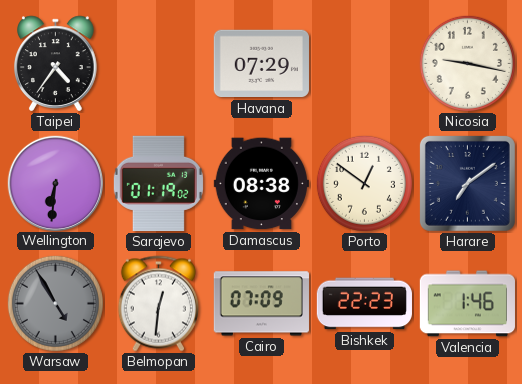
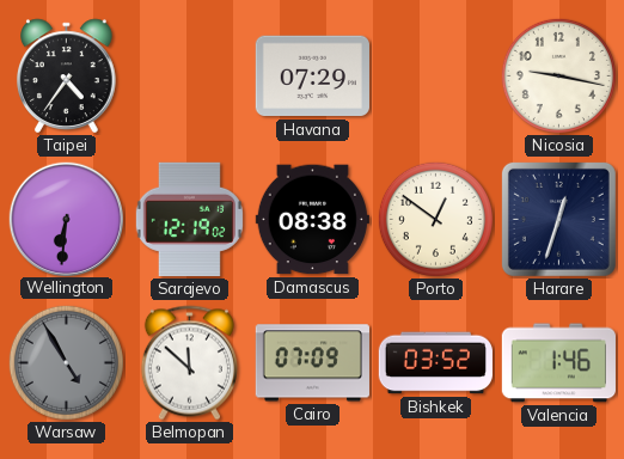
Sarajevo: 01:19 -> 12:19 (189, 219)
Harare: 7:09 -> 12:33 (558, 219)
Belmopan: 12:31 -> 11:52 (189, 363)
Bishkek: 22:23 -> 03:52 (435, 363)
